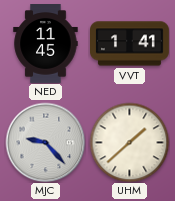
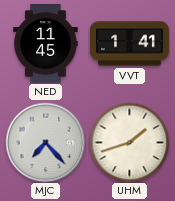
MJC: 9:23 -> 7:23 (45, 142)
UHM: 1:38 -> 1:42 (129, 142)
